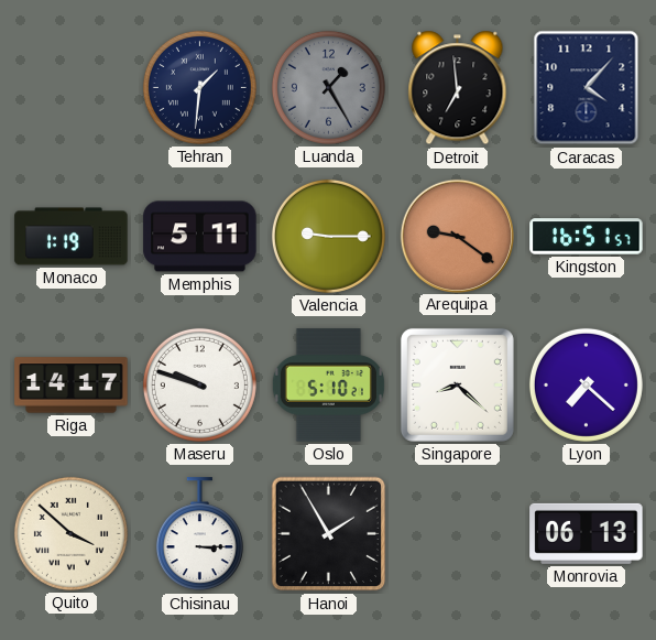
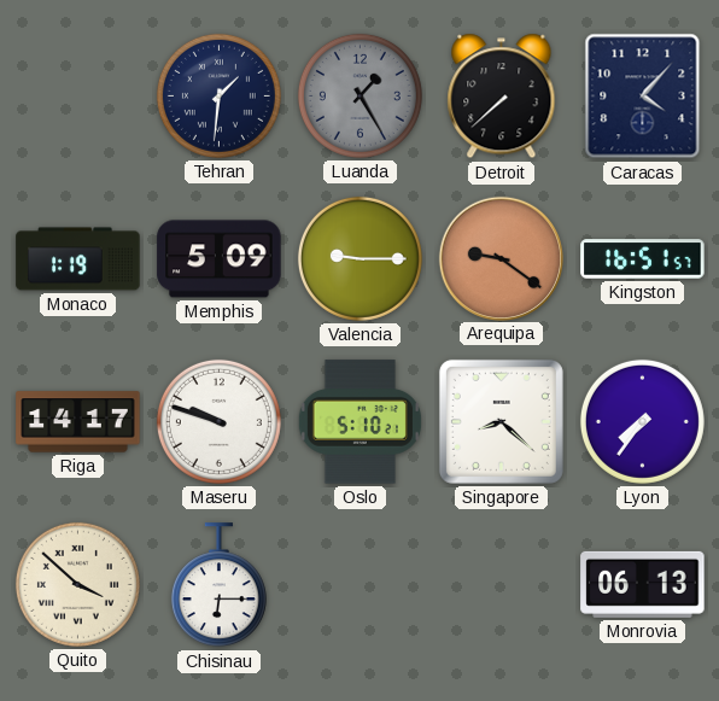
Detroit: 6:59 -> 7:38 (502, 97)
Memphis: 5:11 -> 5:09 (220, 259)
Lyon: 7:22 -> 7:36 (642, 421)
Chisinau: 3:15 -> 6:15 (218, 585)
Hanoi: 1:55 -> none (329, 534)
